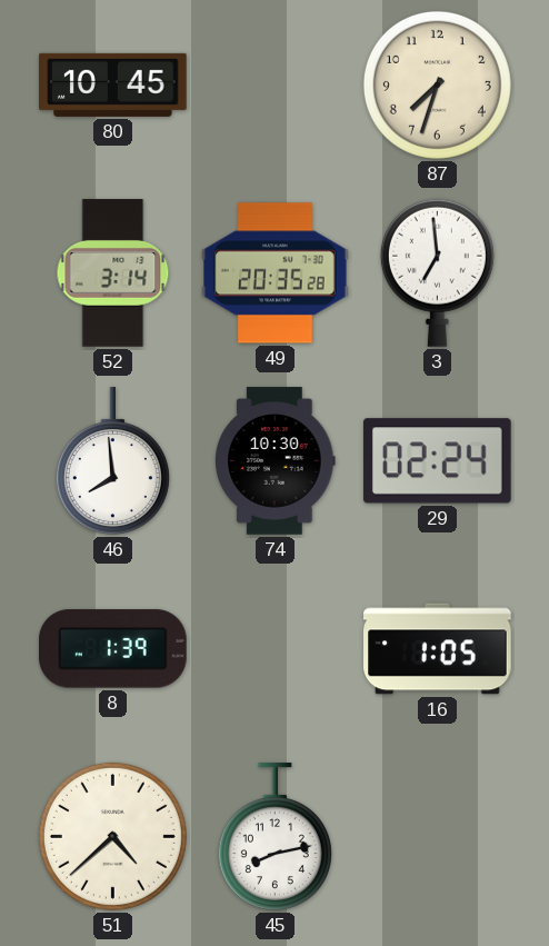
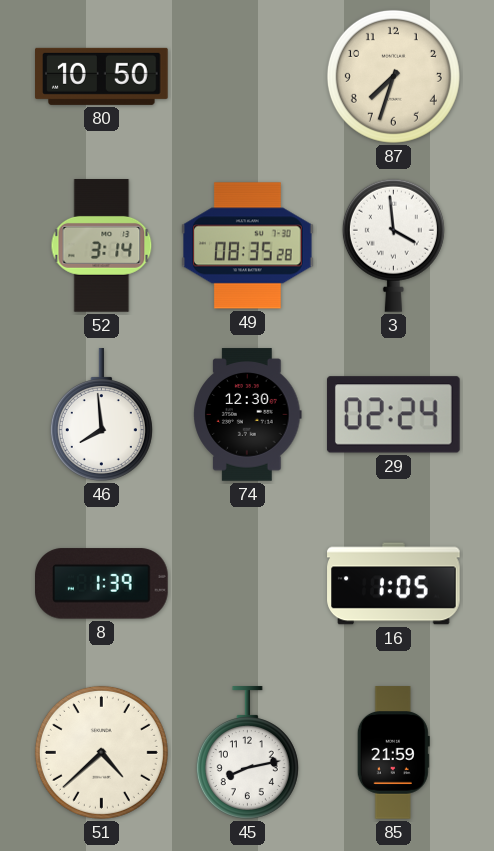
80: 10:45 -> 10:50 (102, 76)
49: 20:35 -> 08:35 (248, 246)
3: 6:59 -> 3:59 (393, 245)
74: 10:30 -> 12:30 (248, 415)
85: none -> 21:59 (393, 753)
